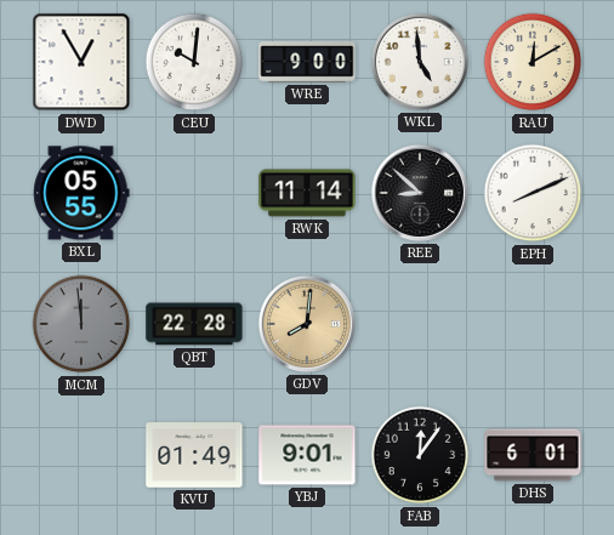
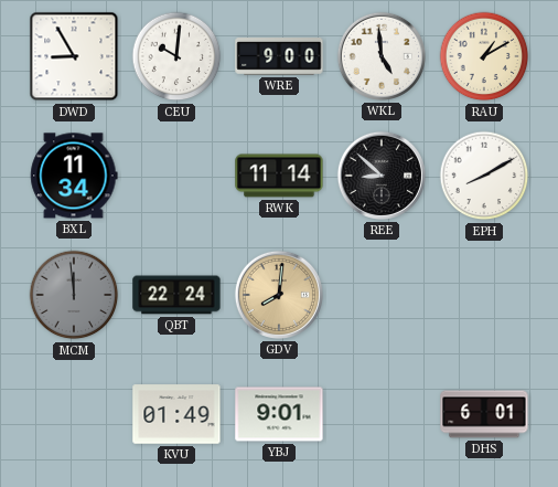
DWD: 12:55 -> 8:55 (74, 56)
RAU: 12:10 -> 1:10 (484, 56)
BXL: 05:55 -> 11:34 (74, 176)
EPH: 8:11 -> 8:10 (484, 176)
QBT: 22:28 -> 22:24 (176, 295)
FAB: 12:06 -> none (420, 455)
